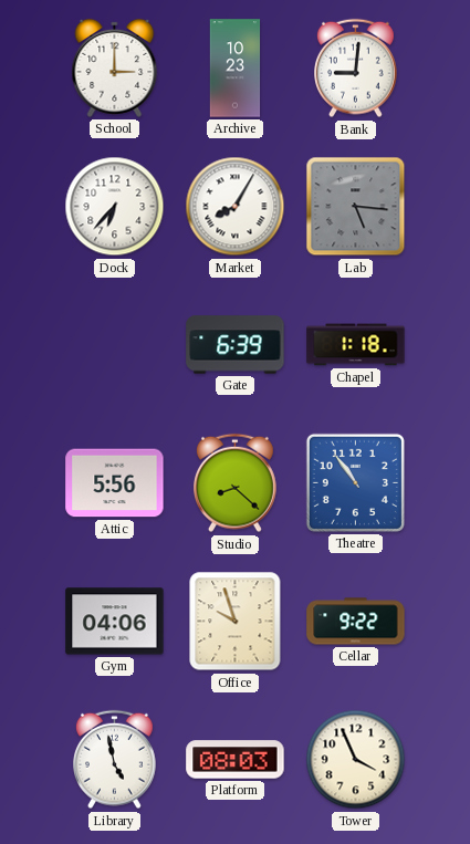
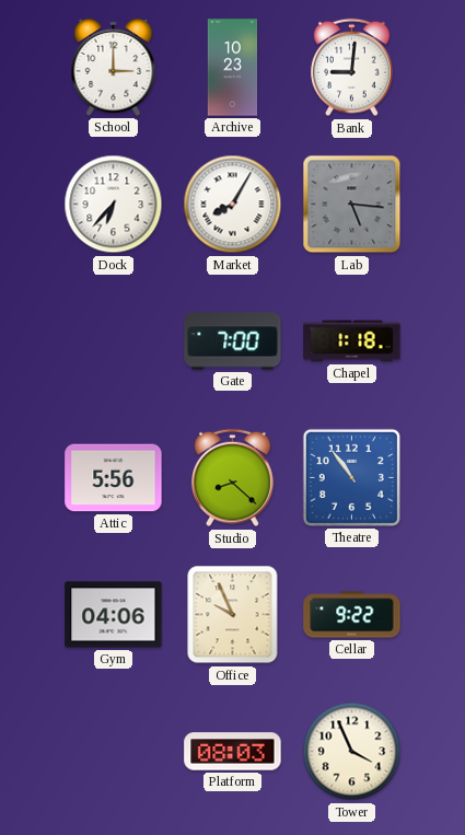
Gate: 6:39 -> 7:00 (233, 341)
Office: 9:57 -> 9:56 (233, 615)
Library: 4:58 -> none (115, 760)
